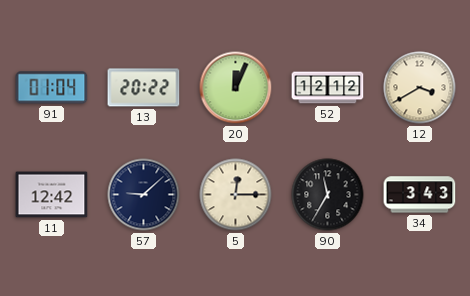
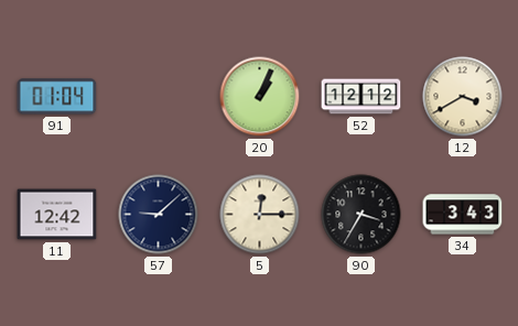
13: 20:22 -> none (144, 88)
20: 12:04 -> 1:04 (260, 97)
90: 11:35 -> 3:35 (361, 215)
